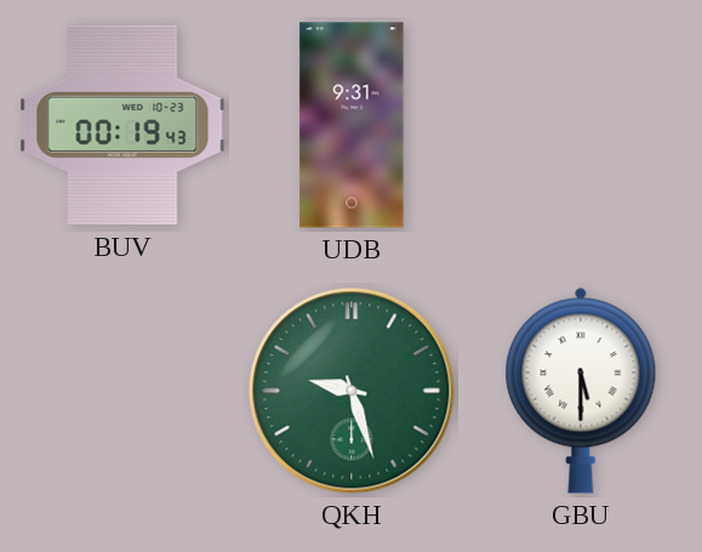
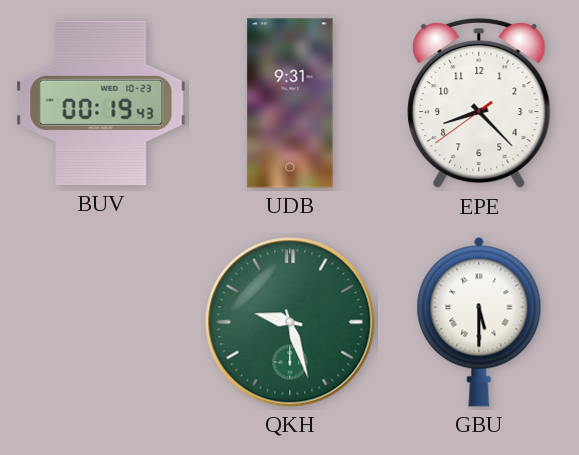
EPE: none -> 8:22 (479, 103)
